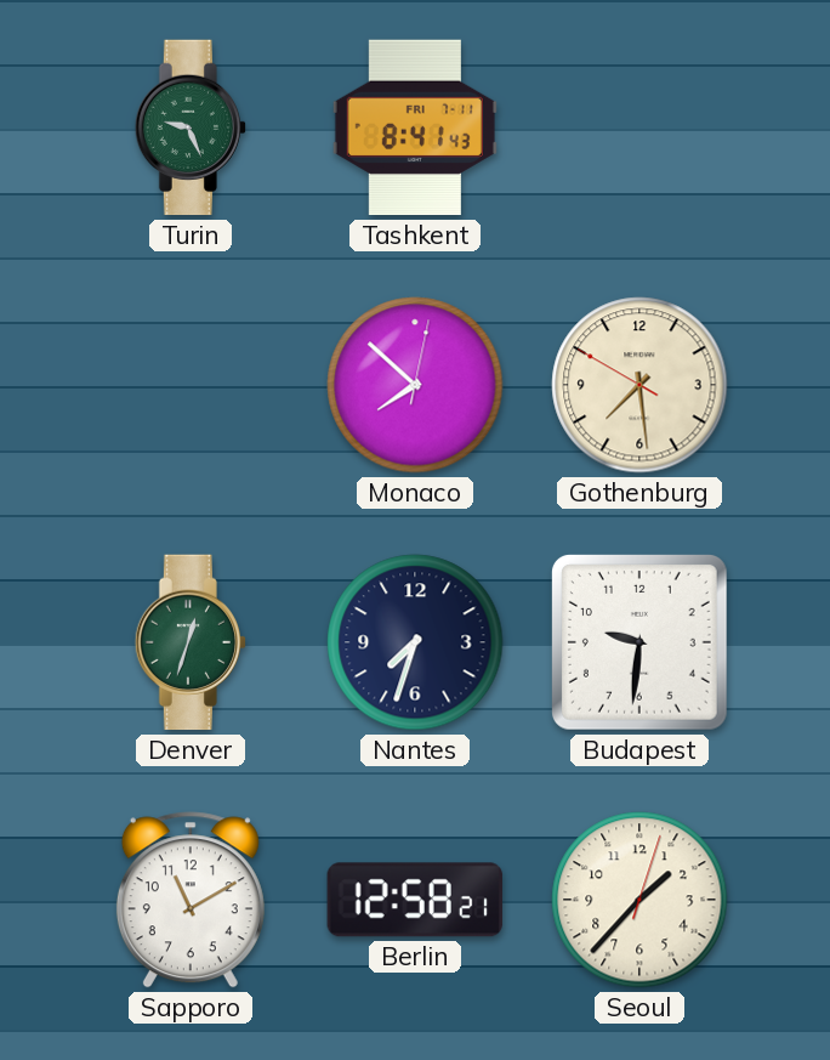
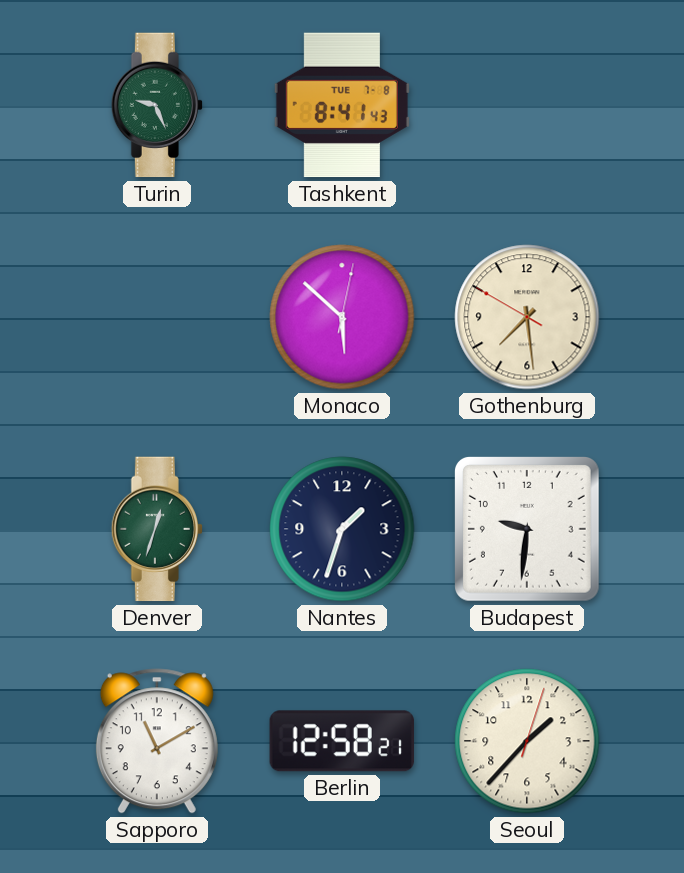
Tashkent date: FRI 7-11 -> TUE 7-8 (342, 105)
Monaco: 7:52 -> 5:52 (342, 317)
Nantes: 7:33 -> 1:33 (342, 529)
